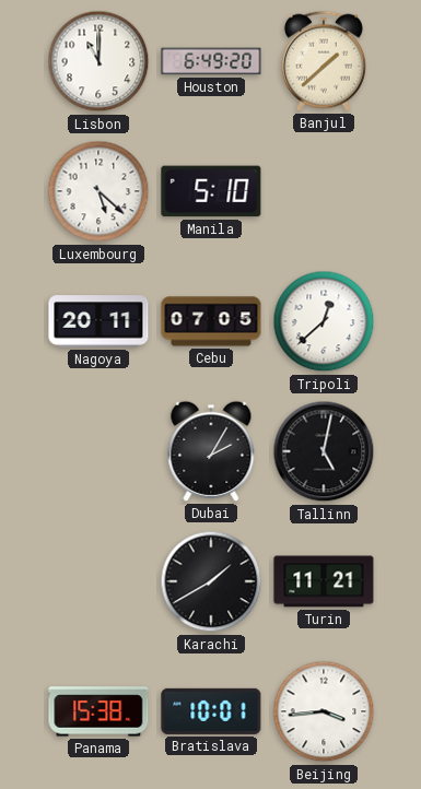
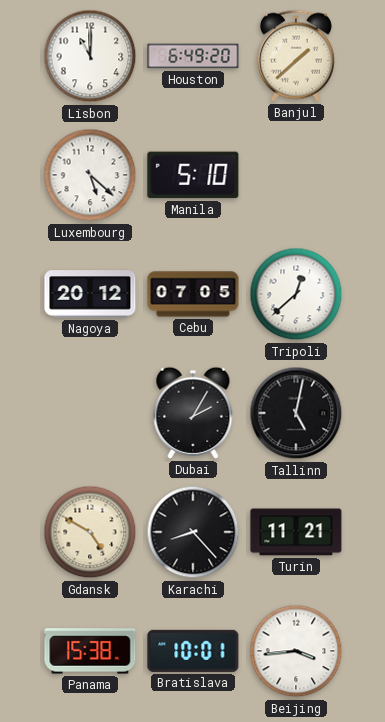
Nagoya: 20:11 -> 20:12 (90, 294)
Gdansk: none -> 4:50 (90, 532)
Karachi: 1:40 -> 8:23 (193, 532)
